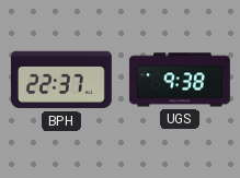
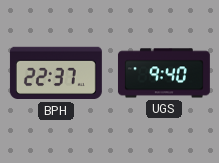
UGS: 9:38 -> 9:40 (164, 73)
